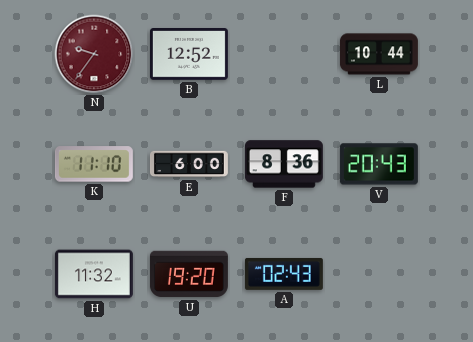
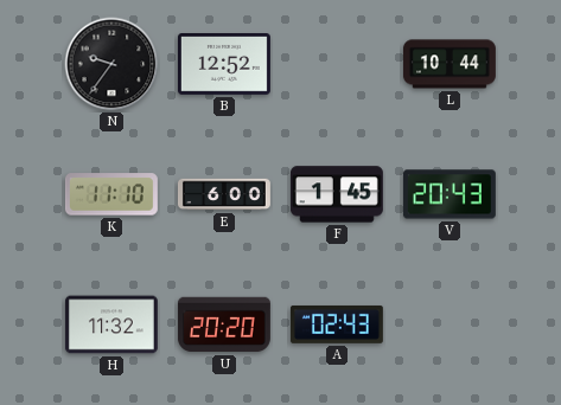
N dial: burgundy -> black (111, 64)
F: 8:36 -> 1:45 (337, 194)
U: 19:20 -> 20:20 (224, 324)
